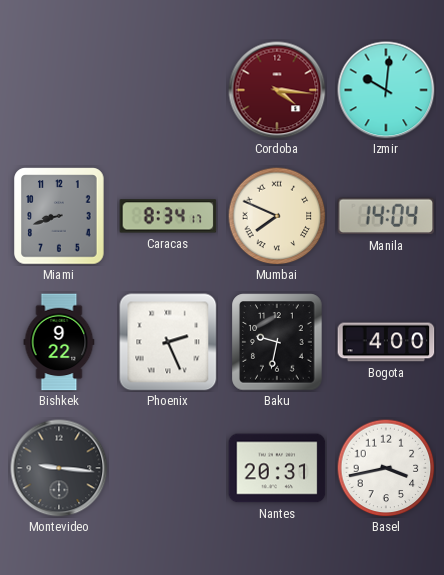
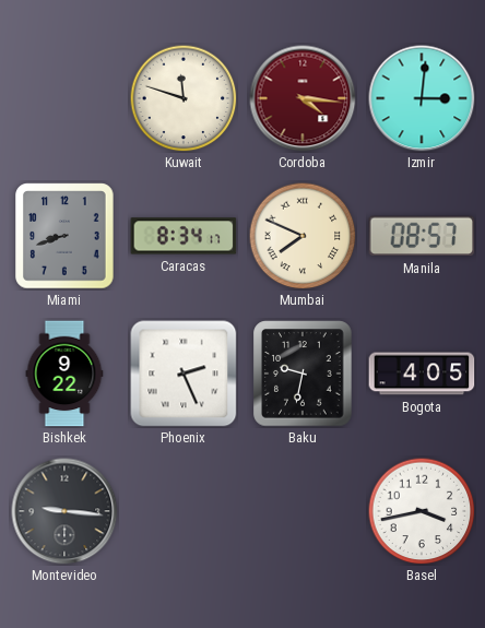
Kuwait: none -> 11:48 (184, 98)
Izmir: 10:01 -> 3:01 (422, 98)
Manila: 14:04 -> 08:57 (422, 236)
Bogota: 4:00 -> 4:05 (422, 374)
Nantes: 20:31 -> none (277, 468)
